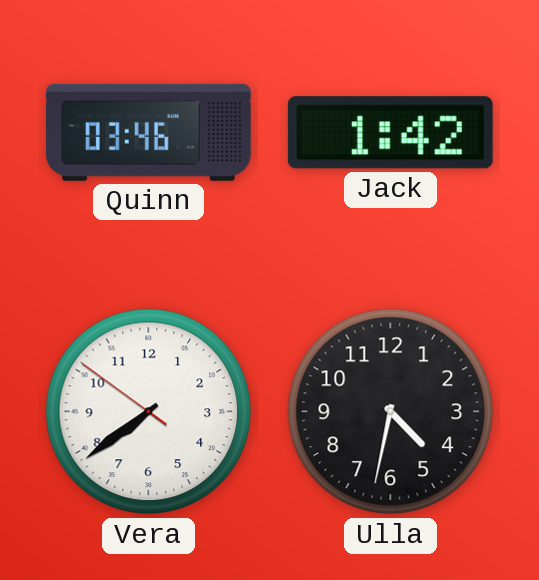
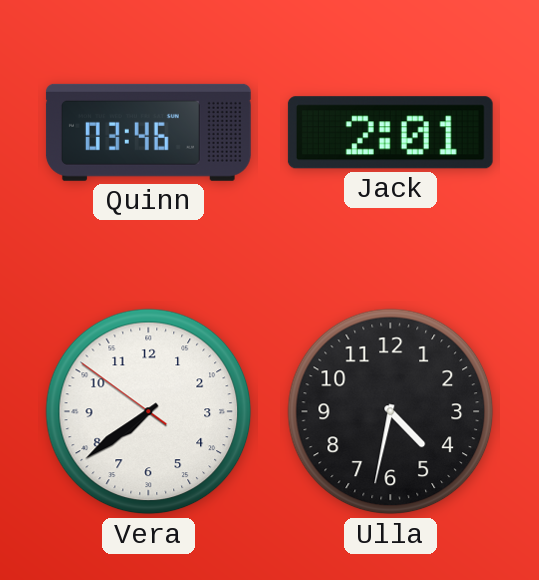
Jack: 1:42 -> 2:01 (390, 133)
